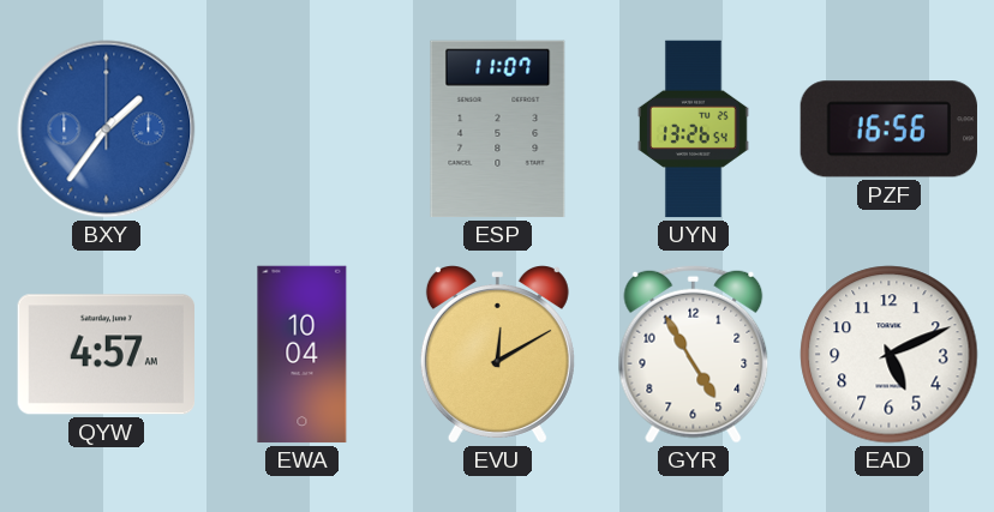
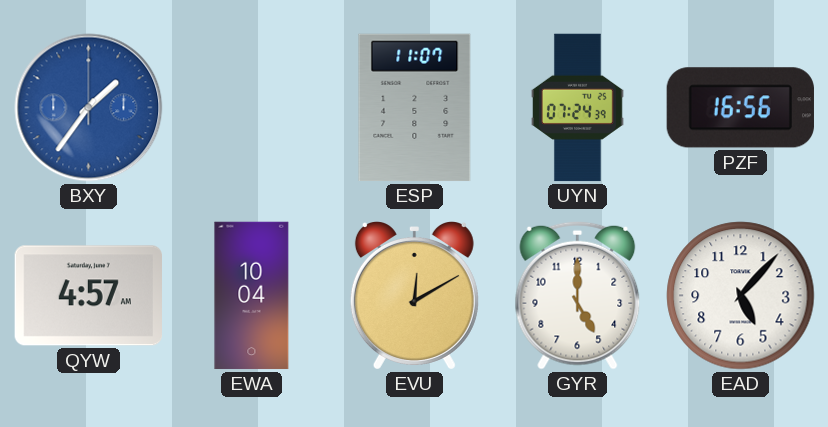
UYN: 13:26 -> 07:24 (577, 108)
GYR: 4:55 -> 5:00 (578, 295)
EAD: 5:11 -> 5:07 (741, 296)
